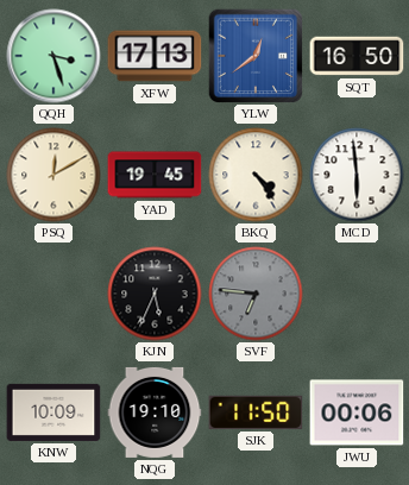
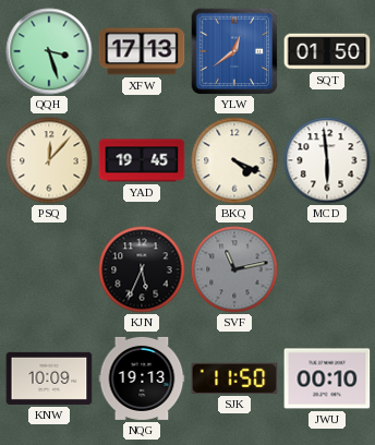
SQT: 16:50 -> 01:50 (327, 51)
PSQ: 12:10 -> 12:07 (49, 160)
BKQ: 4:24 -> 4:19 (234, 160)
SVF: 6:46 -> 11:13 (234, 269)
NQG: 19:10 -> 19:13 (142, 378)
JWU: 00:06 -> 00:10 (327, 378)
